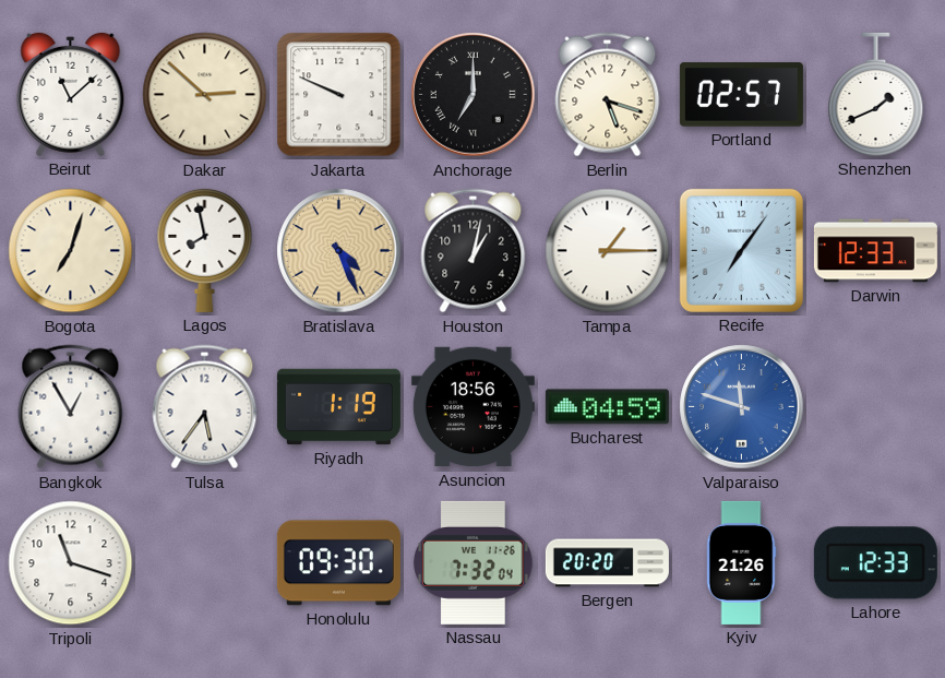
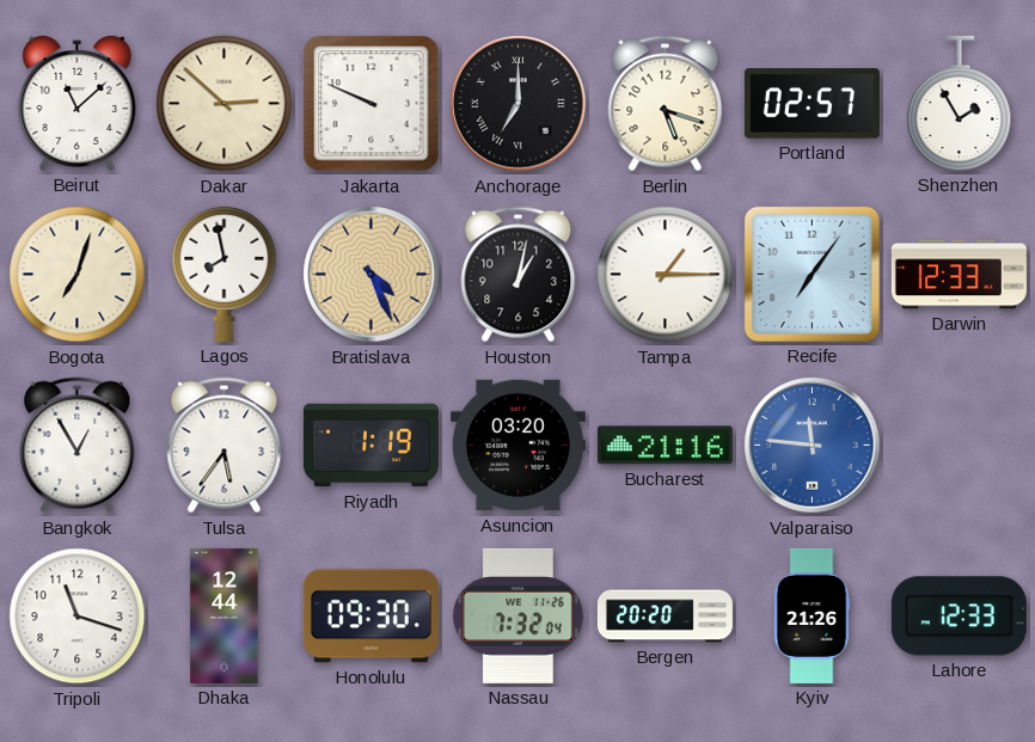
Shenzhen: 1:41 -> 1:55 (960, 103)
Asuncion: 18:56 -> 03:20 (517, 446)
Bucharest: 04:59 -> 21:16 (665, 446)
Valparaiso: 11:48 -> 11:46 (813, 446)
Dhaka: none -> 12:44 (225, 615)
